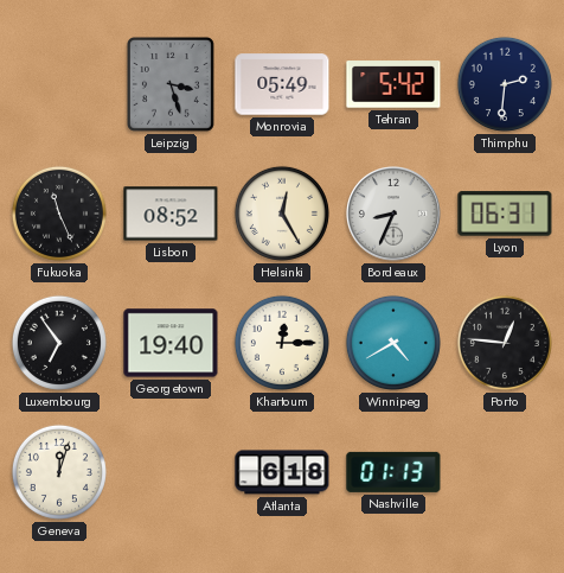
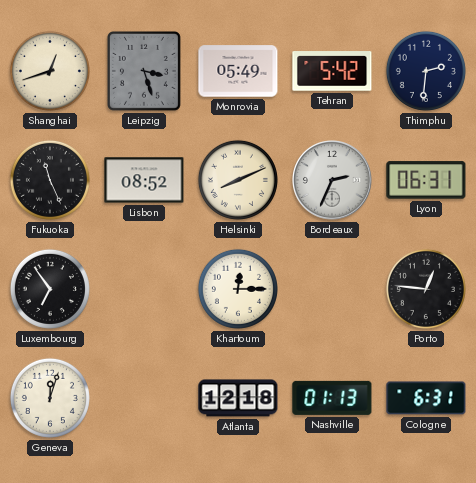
Shanghai: none -> 12:42 (50, 71)
Helsinki: 12:25 -> 8:11 (238, 180)
Bordeaux: 8:34 -> 2:34 (333, 181)
Georgetown: 19:40 -> none (171, 343)
Winnipeg: 4:40 -> none (393, 343)
Atlanta: 6:18 -> 12:18 (238, 398)
Cologne: none -> 6:31 (426, 398)
